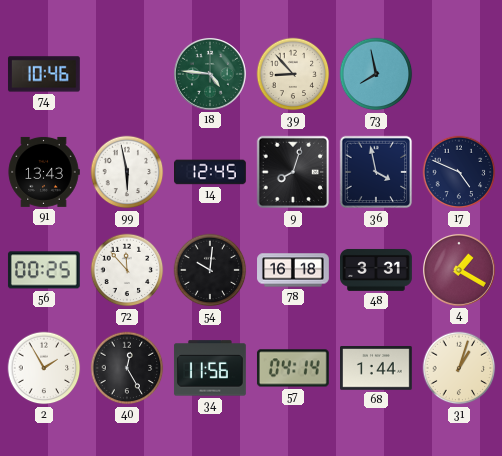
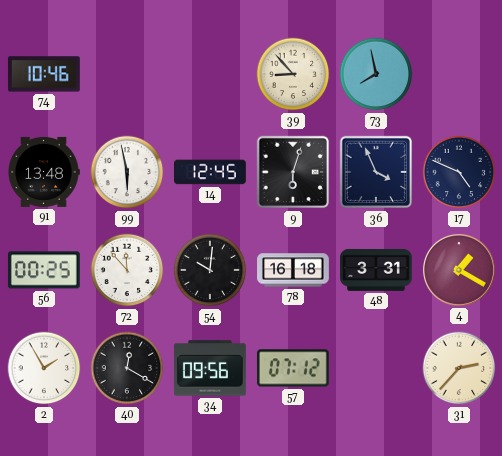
18: 4:46 -> none (210, 74)
91: 13:43 -> 13:48 (44, 172)
9: 8:03 -> 6:03 (293, 172)
36: 3:58 -> 3:56 (376, 172)
40: 12:25 -> 12:20 (127, 368)
34: 11:56 -> 09:56 (210, 368)
57: 04:14 -> 07:12 (293, 368)
68: 1:44 -> none (377, 368)
31: 1:03 -> 2:37 (459, 368)
